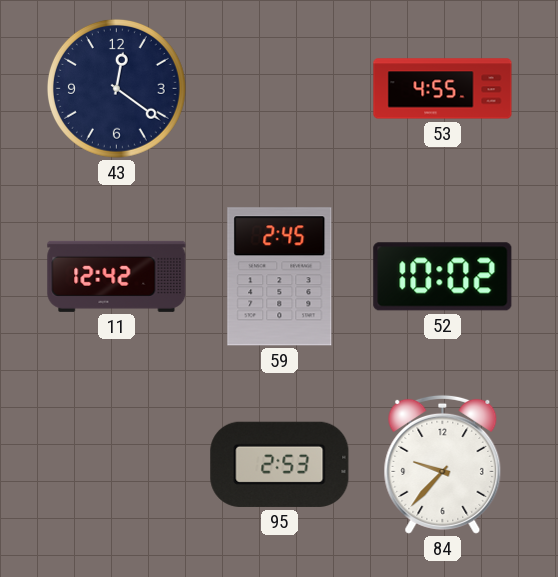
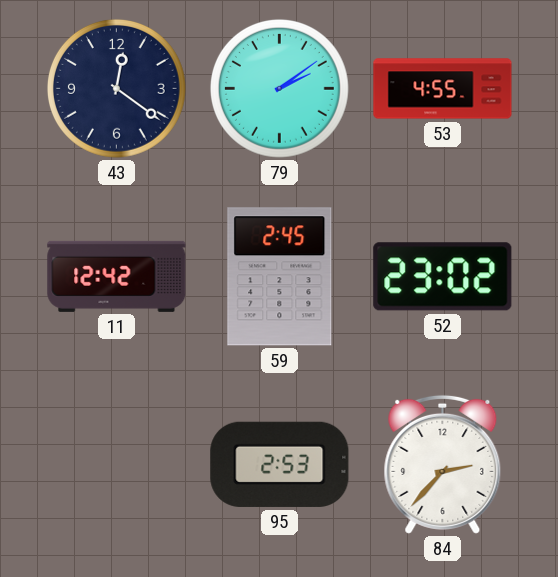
79: none -> 2:09 (279, 88)
52: 10:02 -> 23:02 (443, 277)
84: 9:37 -> 2:37 (443, 464)
